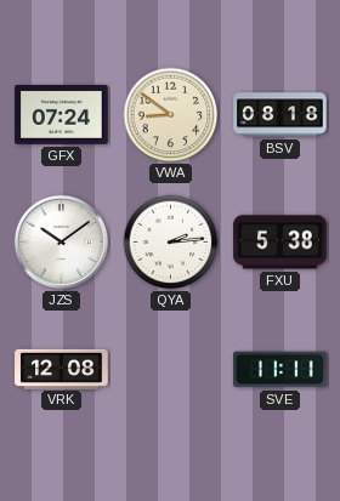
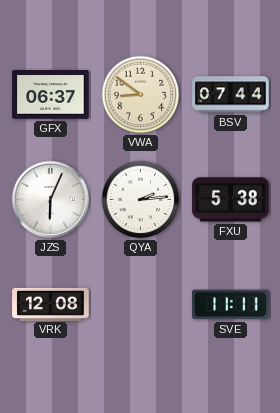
GFX: 07:24 -> 06:37 (51, 95)
BSV: 08:18 -> 07:44 (231, 95)
JZS: 10:09 -> 6:04 (51, 200)
